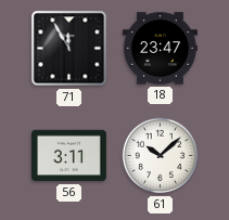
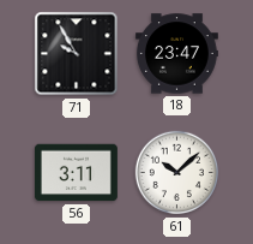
71: 11:55 -> 9:55 (77, 54)
